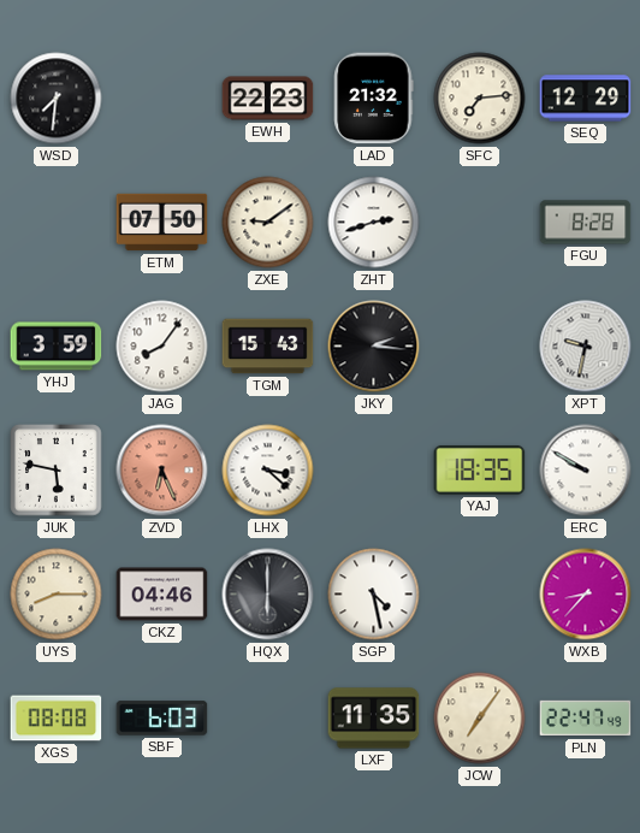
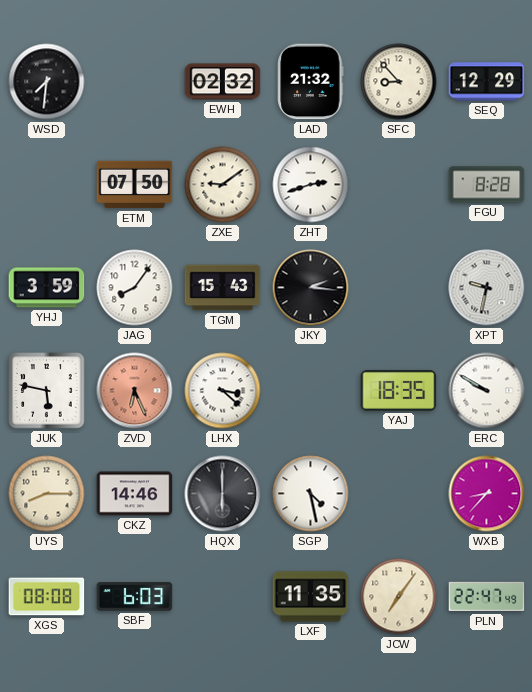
EWH: 22:23 -> 02:32 (223, 82)
SFC: 7:14 -> 8:53 (399, 82)
CKZ: 04:46 -> 14:46 (135, 494)
